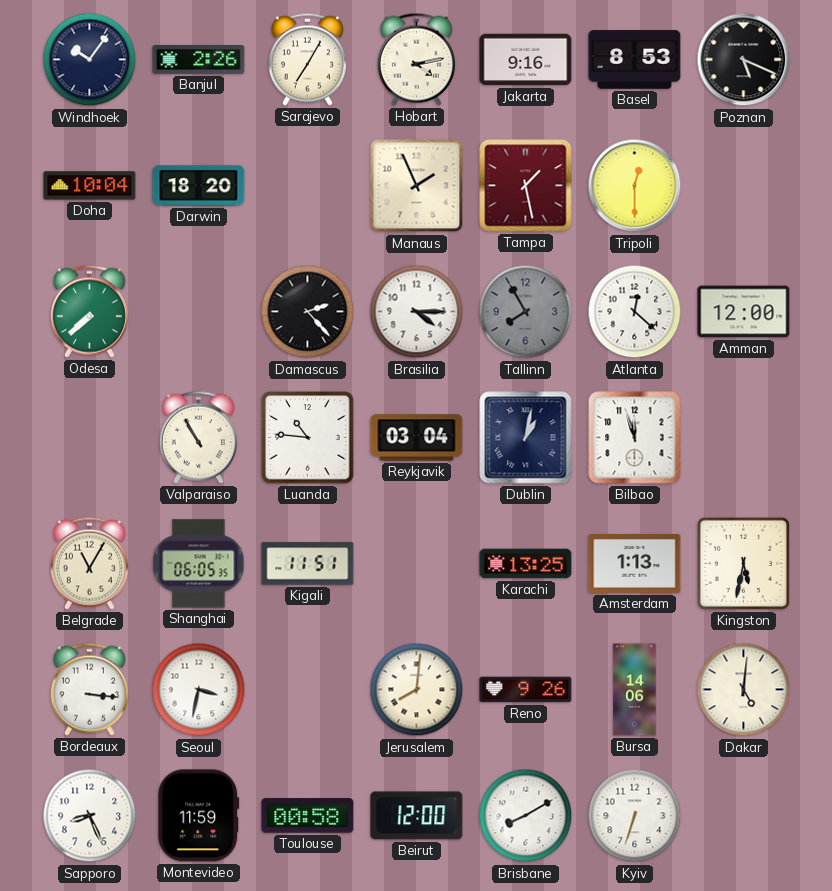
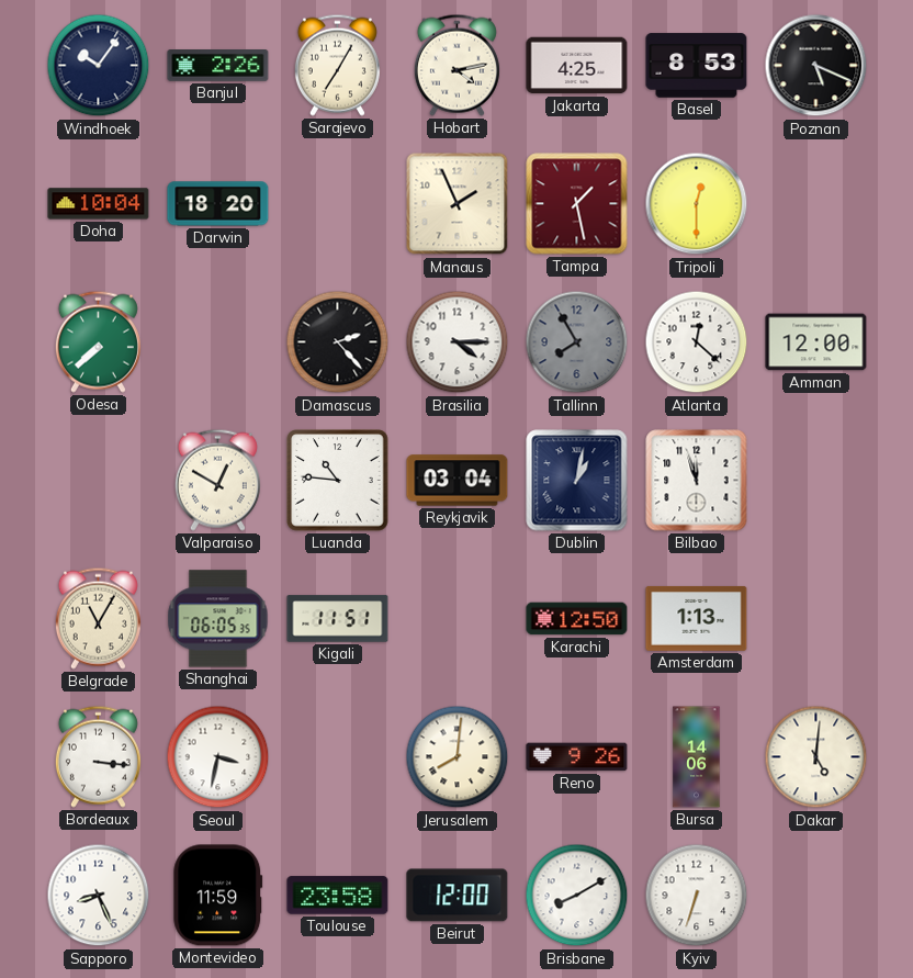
Jakarta: 9:16 -> 4:25 (577, 66)
Valparaiso: 10:55 -> 12:50 (217, 480)
Karachi: 13:25 -> 12:50 (577, 619)
Kingston: 5:32 -> none (743, 563)
Toulouse: 00:58 -> 23:58 (338, 896)
